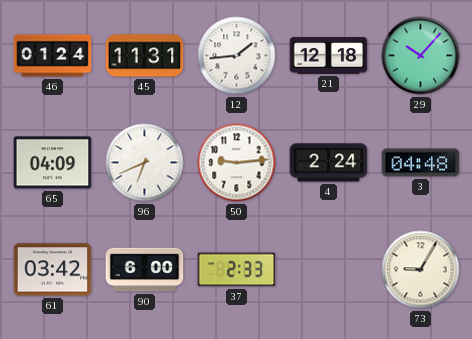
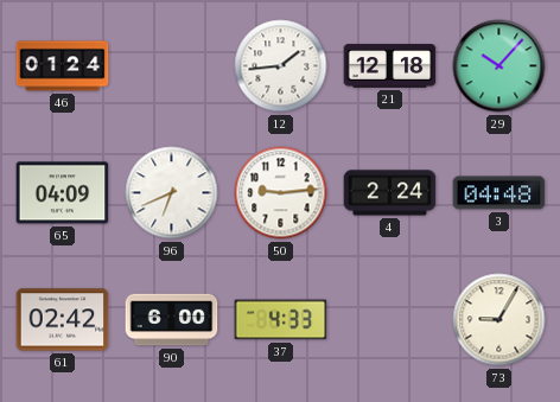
45: 11:31 -> none (145, 56)
61: 03:42 -> 02:42 (63, 320)
37: 2:33 -> 4:33 (281, 320)
